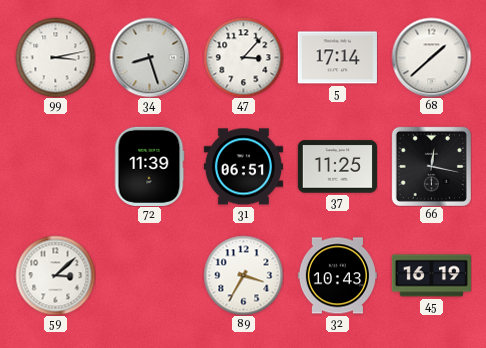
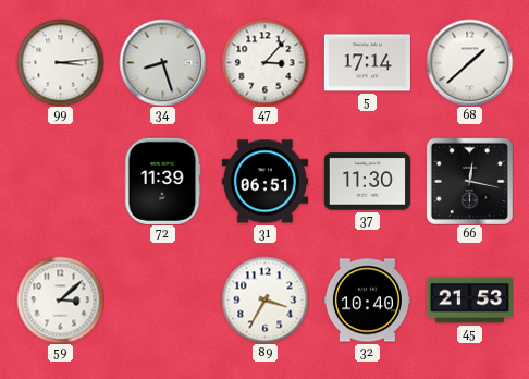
99: 3:13 -> 3:14 (60, 62)
37: 11:25 -> 11:30 (367, 182)
32: 10:43 -> 10:40 (367, 301)
45: 16:19 -> 21:53 (469, 301)
